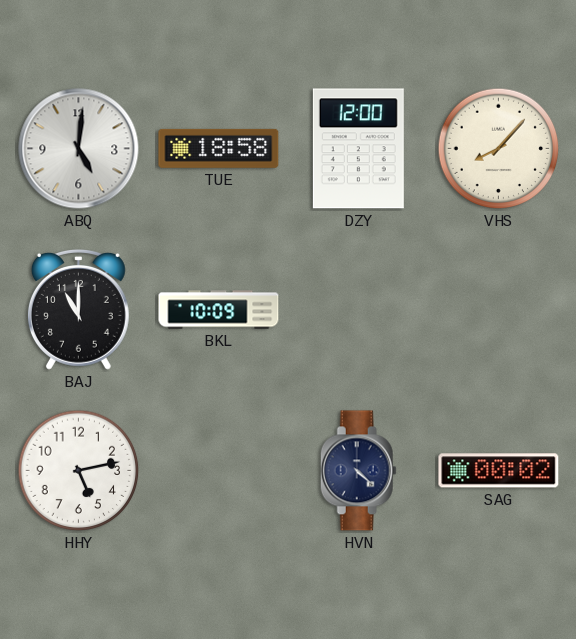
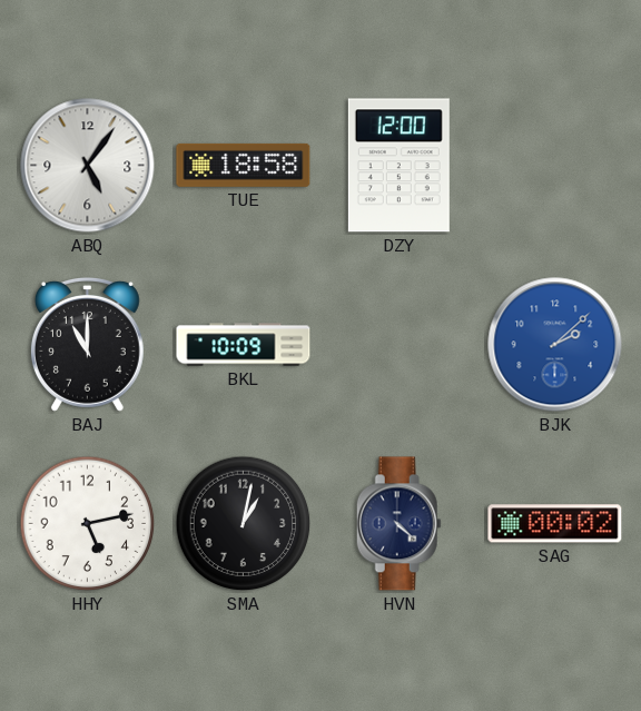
ABQ: 5:01 -> 5:06 (88, 166)
VHS: 8:07 -> none (499, 149)
BJK: none -> 2:08 (555, 345)
SMA: none -> 1:02 (244, 524)
